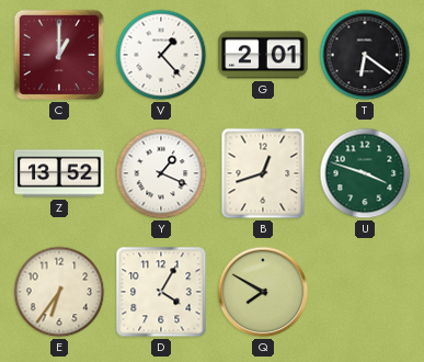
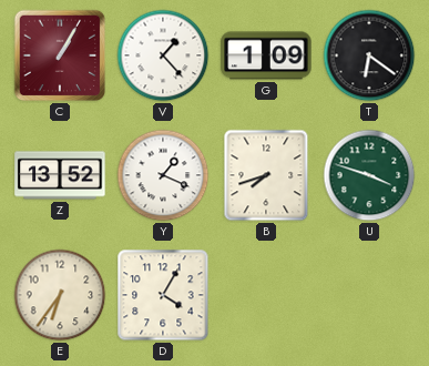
C: 1:00 -> 1:05 (60, 55)
G: 2:01 -> 1:09 (266, 55)
B: 12:42 -> 7:42 (266, 175)
Q: 7:50 -> none (263, 292)
